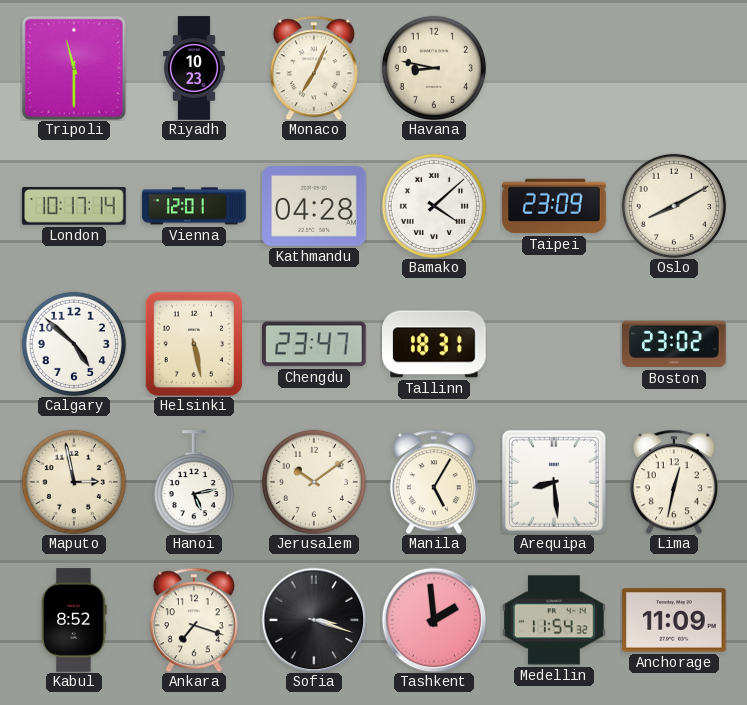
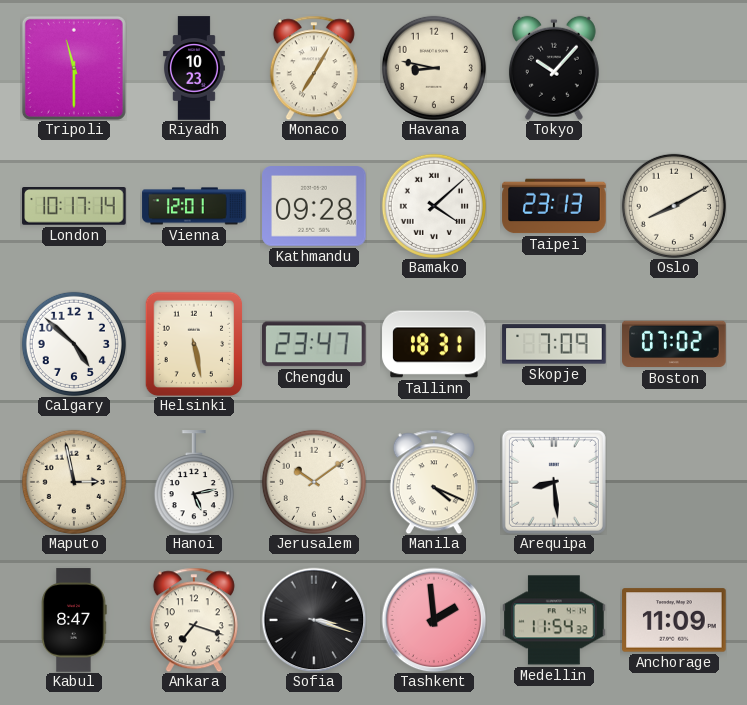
Monaco: 7:04 -> 7:05 (314, 68)
Tokyo: none -> 10:07 (554, 68)
Kathmandu: 04:28 -> 09:28 (314, 206)
Taipei: 23:09 -> 23:13 (554, 206)
Skopje: none -> 7:09 (554, 344)
Boston: 23:02 -> 07:02 (674, 344)
Manila: 5:05 -> 4:19 (434, 482)
Lima: 12:32 -> none (674, 482)
Kabul: 8:52 -> 8:47 (74, 620)
